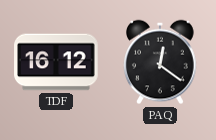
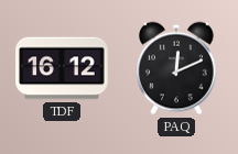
PAQ: 12:21 -> 12:11 (177, 68)
